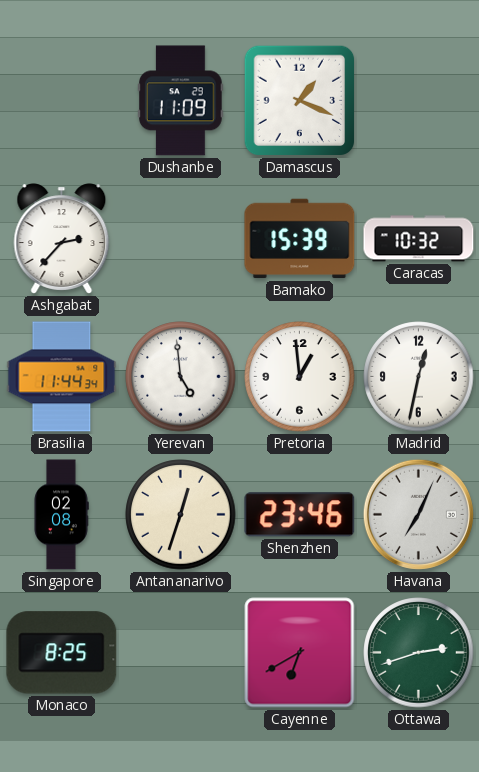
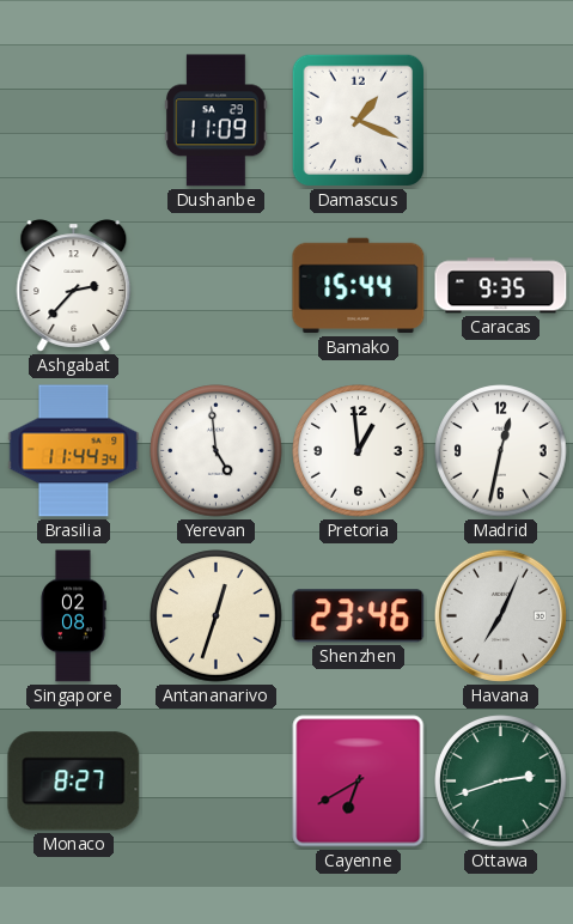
Bamako: 15:39 -> 15:44 (359, 286)
Caracas: 10:32 -> 9:35 (501, 286)
Monaco: 8:25 -> 8:27 (74, 782)
